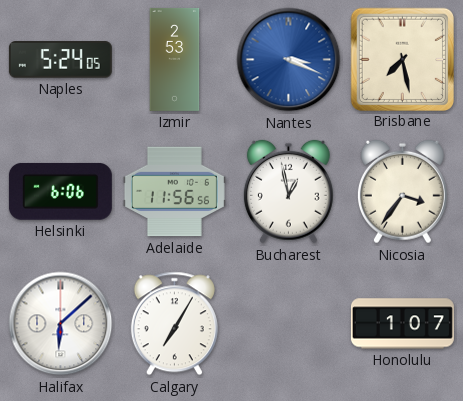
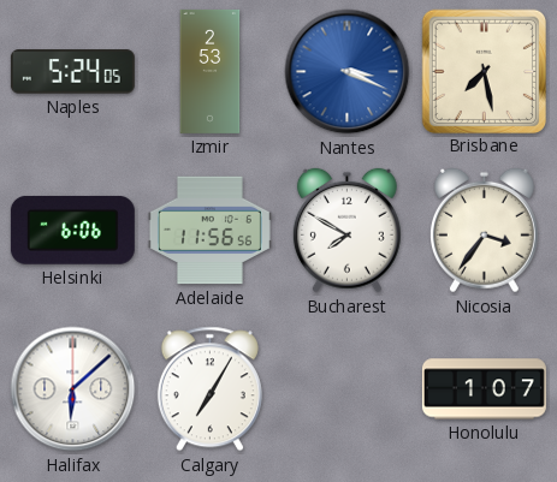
Bucharest: 12:58 -> 7:50 (346, 231)
